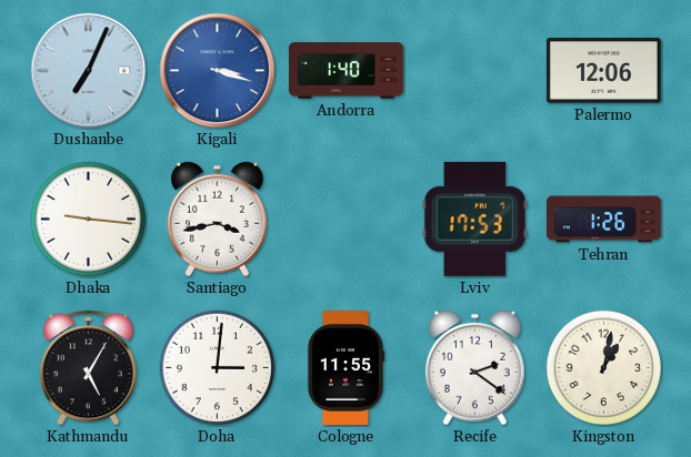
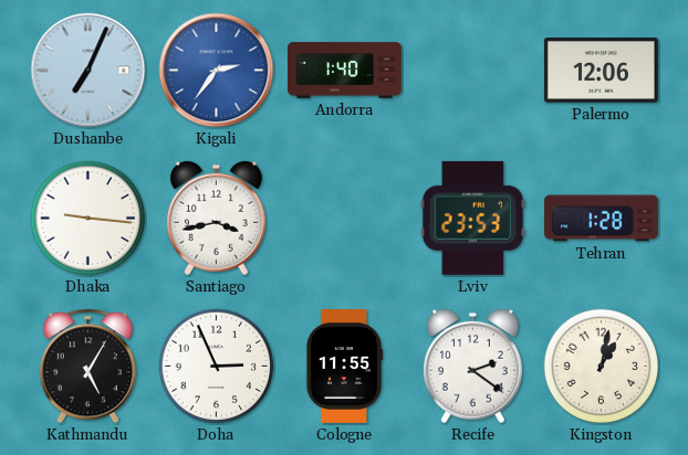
Kigali: 3:18 -> 2:36 (217, 71)
Lviv: 17:53 -> 23:53 (472, 218)
Tehran: 1:26 -> 1:28 (601, 219)
Doha: 3:01 -> 2:56 (217, 367)
